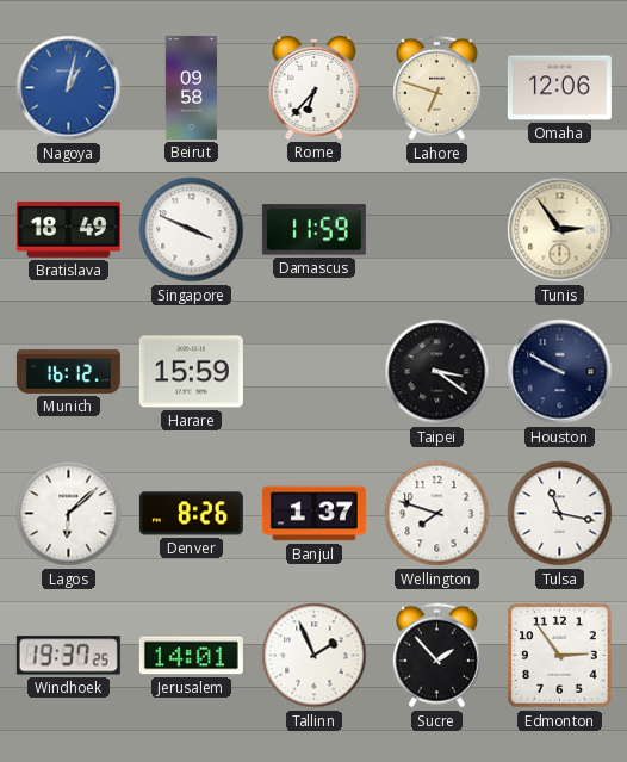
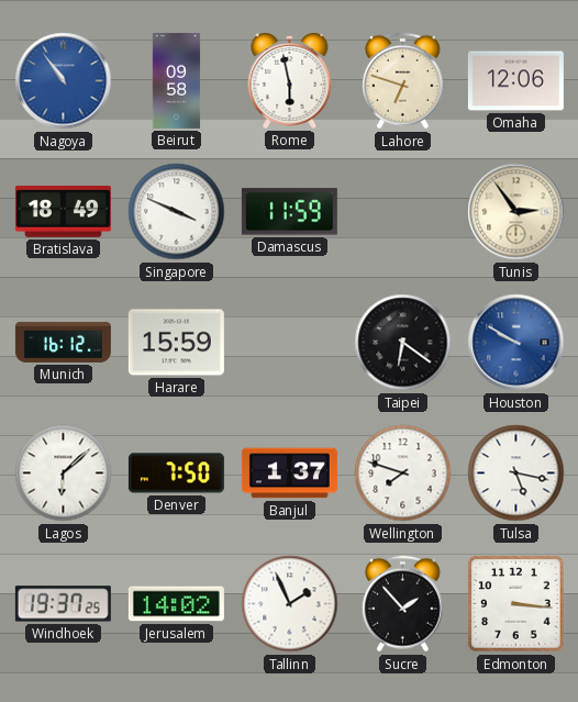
Nagoya: 1:02 -> 10:54 (64, 81)
Rome: 6:37 -> 5:58 (290, 81)
Taipei: 3:21 -> 6:21 (403, 343)
Houston dial: navy -> blue (516, 343)
Denver: 8:26 -> 7:50 (176, 473)
Tulsa: 11:17 -> 5:17 (516, 473)
Jerusalem: 14:01 -> 14:02 (176, 604)
Edmonton: 2:54 -> 3:16 (516, 604)
